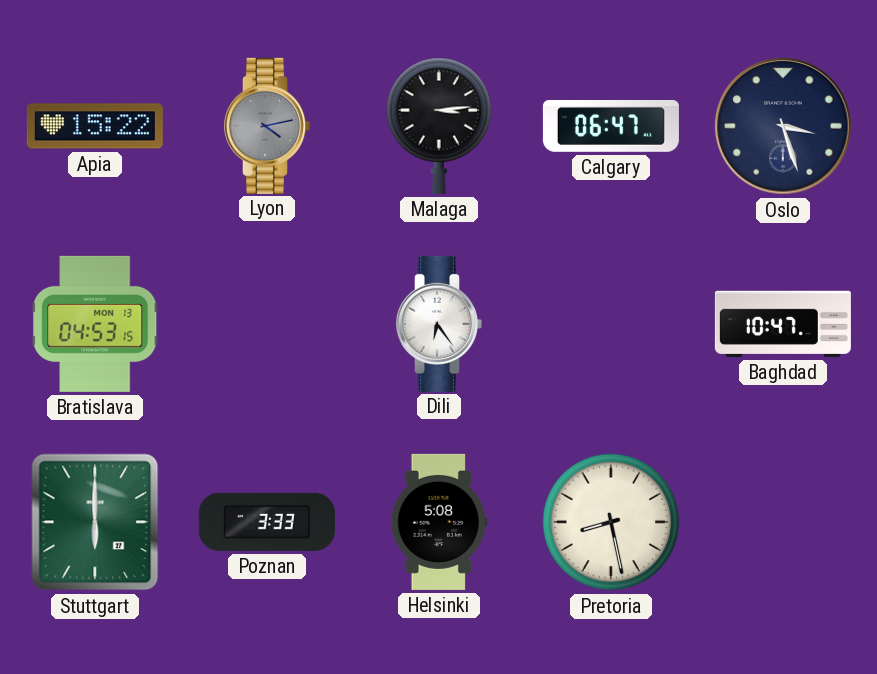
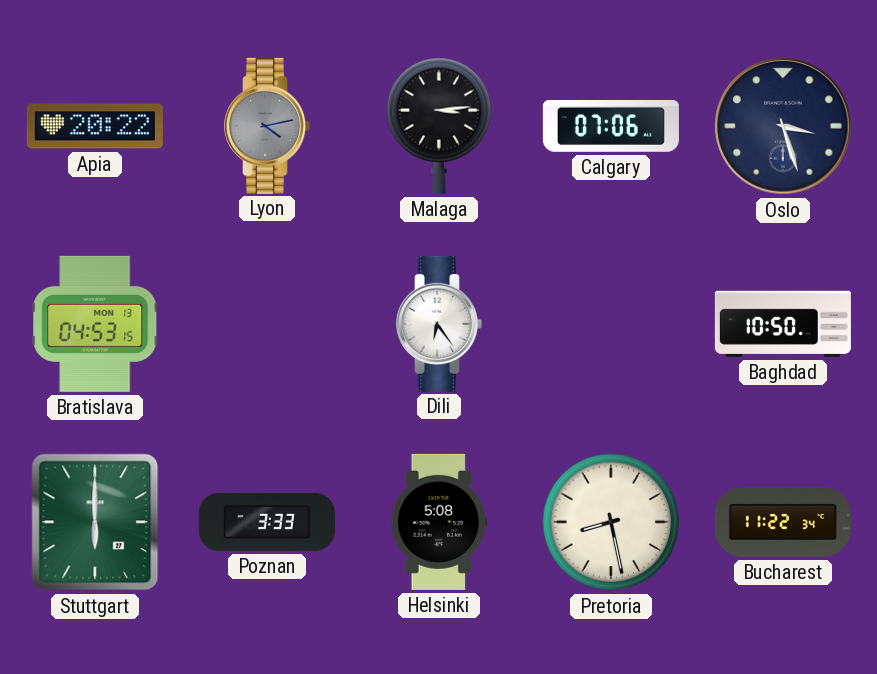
Apia: 15:22 -> 20:22 (95, 126)
Calgary: 06:47 -> 07:06 (611, 127)
Baghdad: 10:47 -> 10:50 (783, 324)
Bucharest: none -> 11:22 (783, 522)
